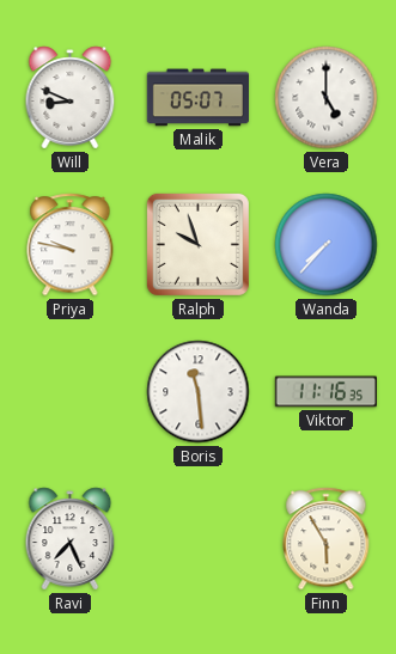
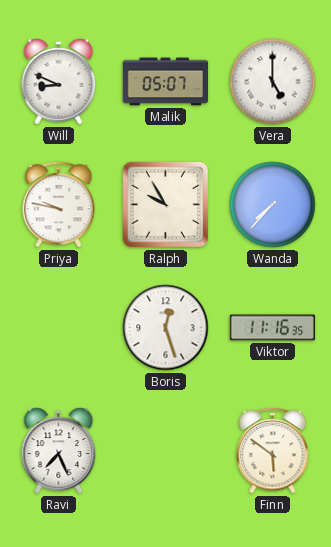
Ralph: 9:57 -> 9:55 (165, 204)
Boris: 11:29 -> 12:27 (166, 328)
Finn: 5:55 -> 5:51 (273, 451)
